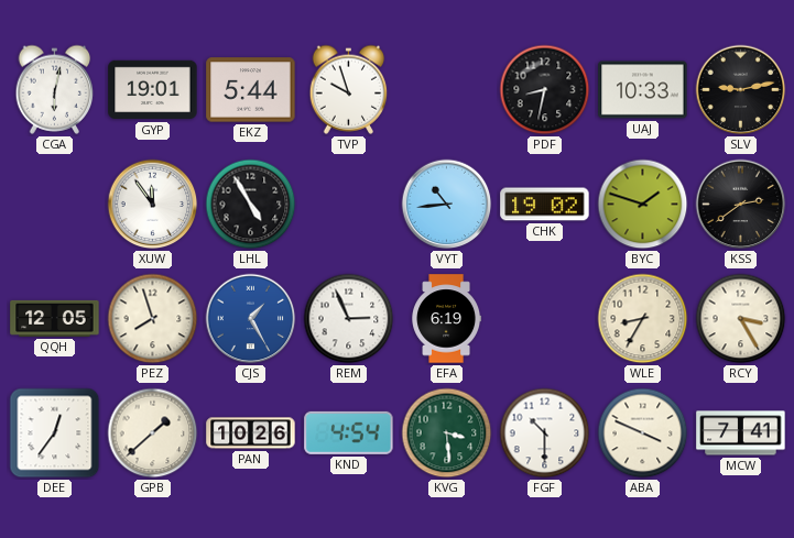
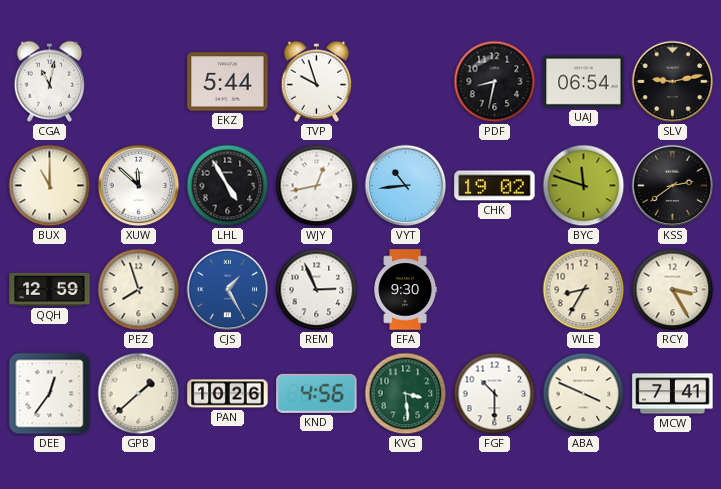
CGA: 6:02 -> 11:02 (50, 81)
GYP: 19:01 -> none (153, 90)
UAJ: 10:33 -> 06:54 (584, 82)
BUX: none -> 11:00 (50, 186)
XUW: 11:54 -> 11:52 (139, 186)
WJY: none -> 12:43 (317, 186)
BYC: 1:48 -> 11:48 (584, 186)
QQH: 12:05 -> 12:59 (50, 289)
EFA: 6:19 -> 9:30 (406, 290)
KND: 4:54 -> 4:56 (317, 393)
